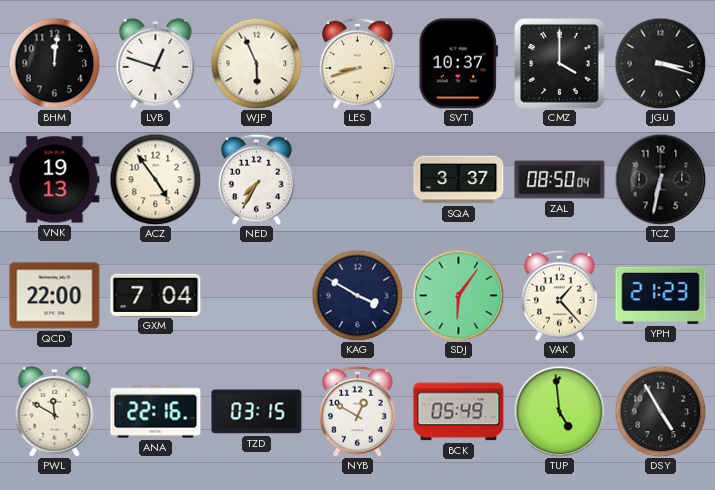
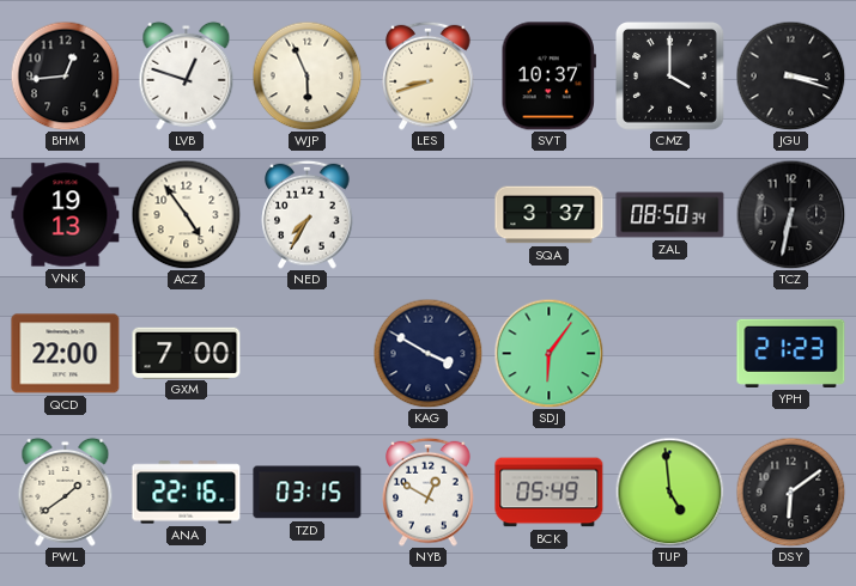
BHM: 12:01 -> 12:44 (65, 75)
ZAL: 08:50:04 -> 08:50:34 (670, 215)
GXM: 7:04 -> 7:00 (187, 353)
VAK: 1:23 -> none (560, 295)
PWL: 11:50 -> 1:39 (66, 492)
DSY: 4:55 -> 6:09 (790, 492)
